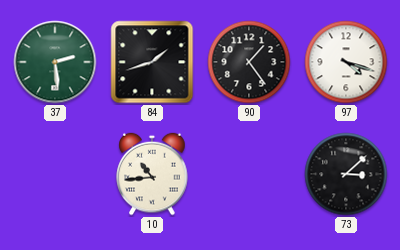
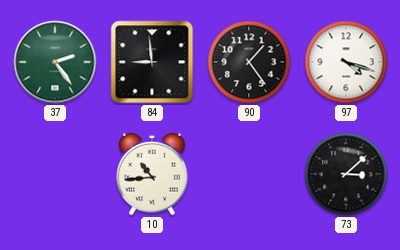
37: 2:29 -> 2:24 (55, 62)
84: 1:42 -> 8:59 (152, 62)
